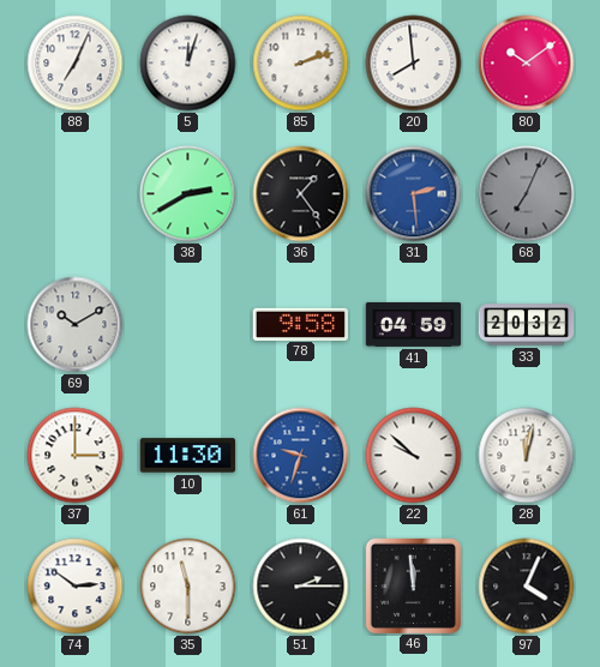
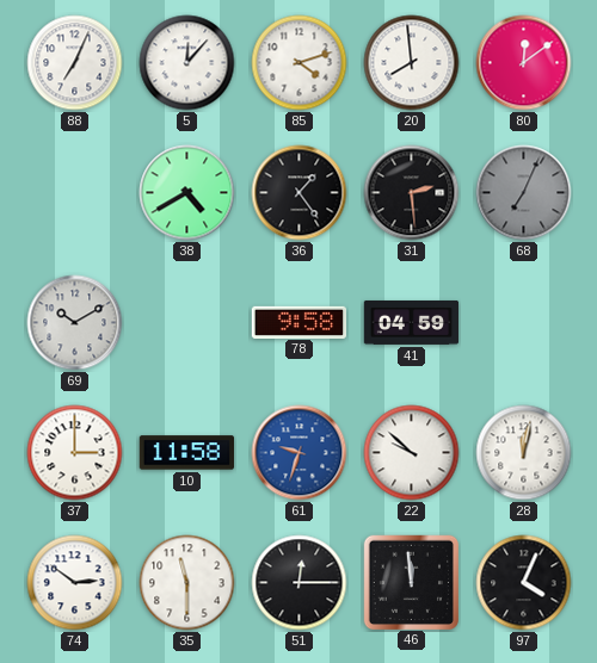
5: 12:03 -> 12:07 (187, 63)
85: 2:12 -> 4:12 (300, 63)
80: 10:09 -> 12:09 (524, 63)
38: 2:40 -> 4:40 (187, 193)
31 dial: blue -> black (412, 193)
33: 20:32 -> none (527, 325)
10: 11:30 -> 11:58 (187, 453)
51: 2:15 -> 12:15 (300, 583)
